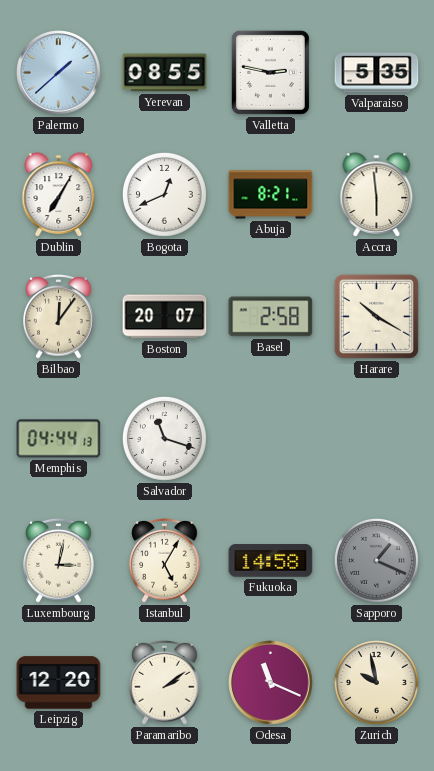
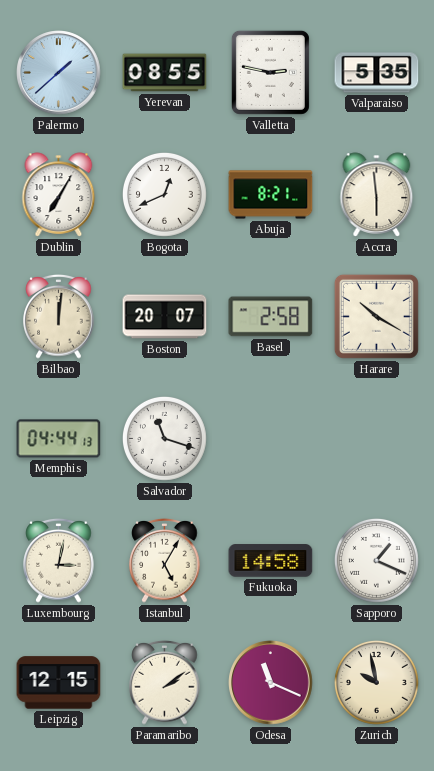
Bilbao: 12:06 -> 12:01 (59, 317)
Sapporo dial: grey -> white (376, 560)
Leipzig: 12:20 -> 12:15 (59, 683)
